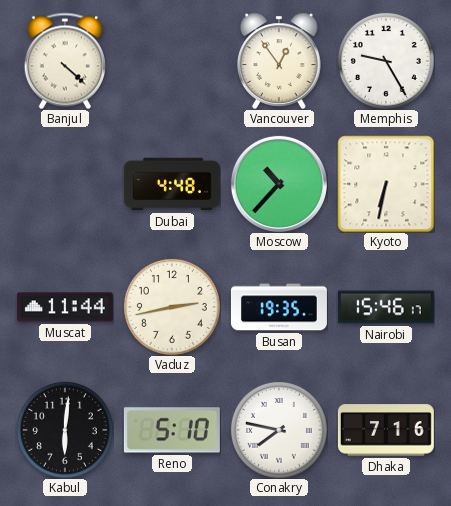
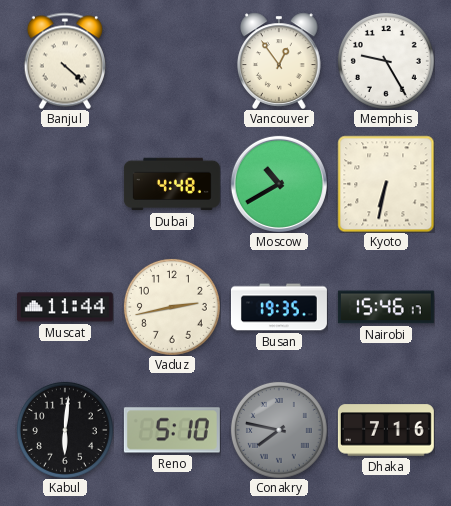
Moscow: 10:37 -> 10:40 (279, 184)
Conakry dial: white -> grey (279, 430)
